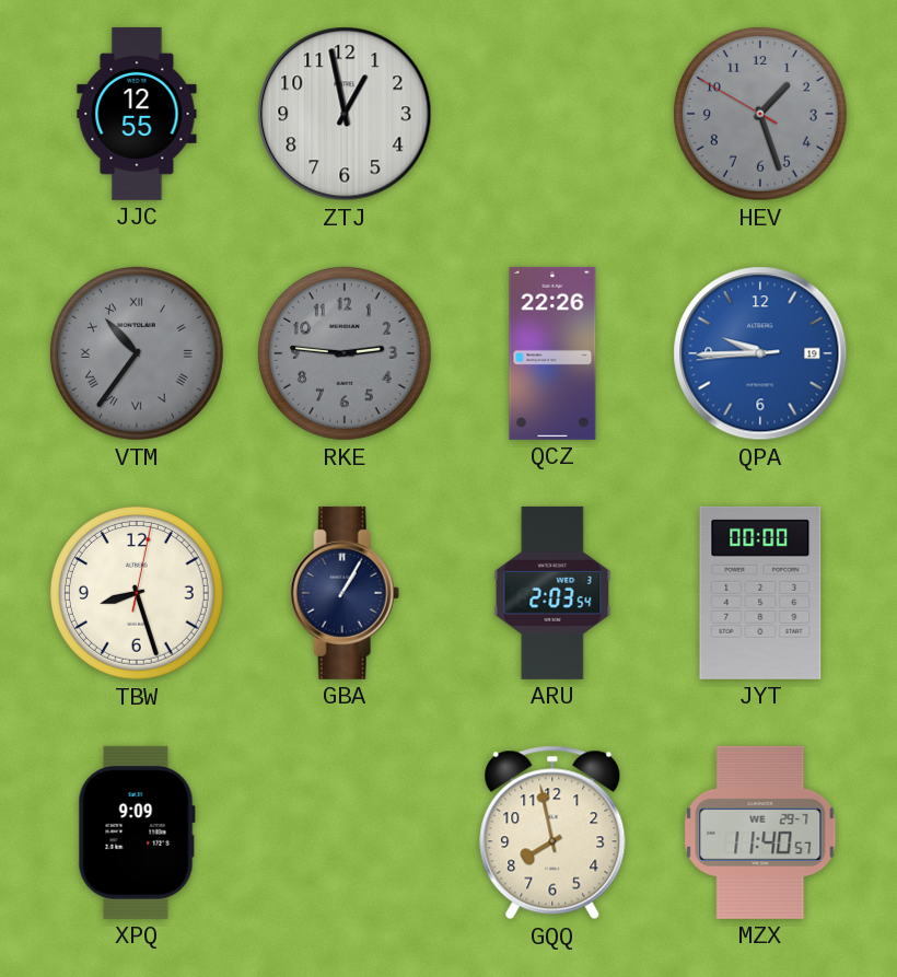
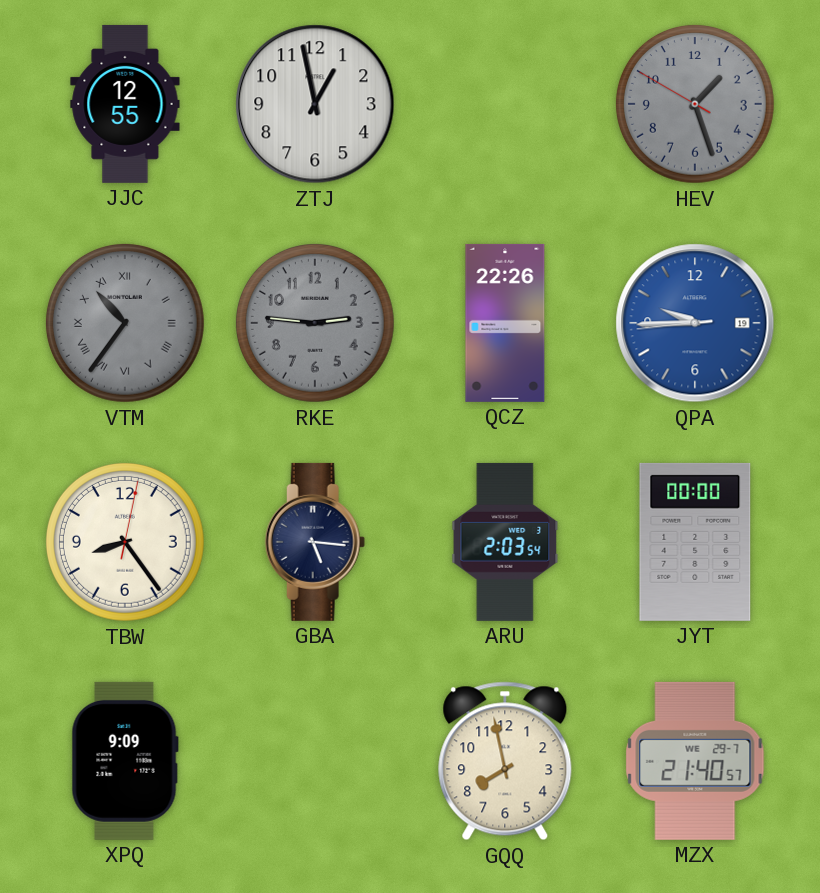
TBW: 8:27 -> 8:24 (125, 542)
GBA: 1:05 -> 5:16 (315, 542)
MZX: 11:40 -> 21:40 (695, 761)
